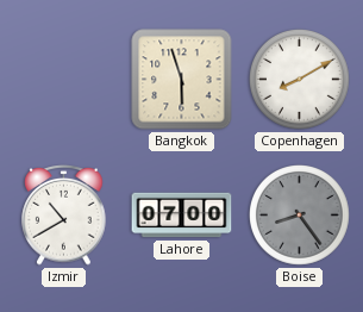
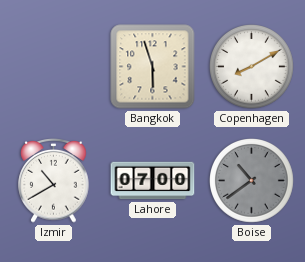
Boise: 8:24 -> 10:39 (252, 181)
